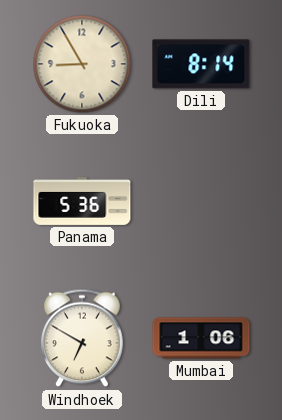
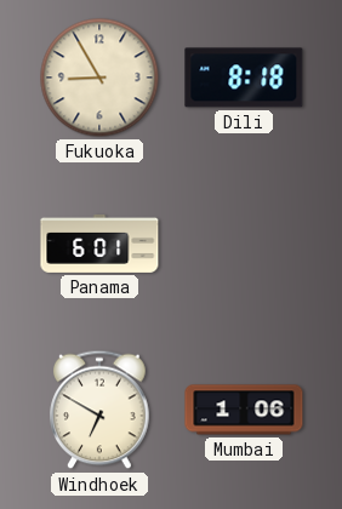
Dili: 8:14 -> 8:18 (244, 78)
Panama: 5:36 -> 6:01 (99, 244)
